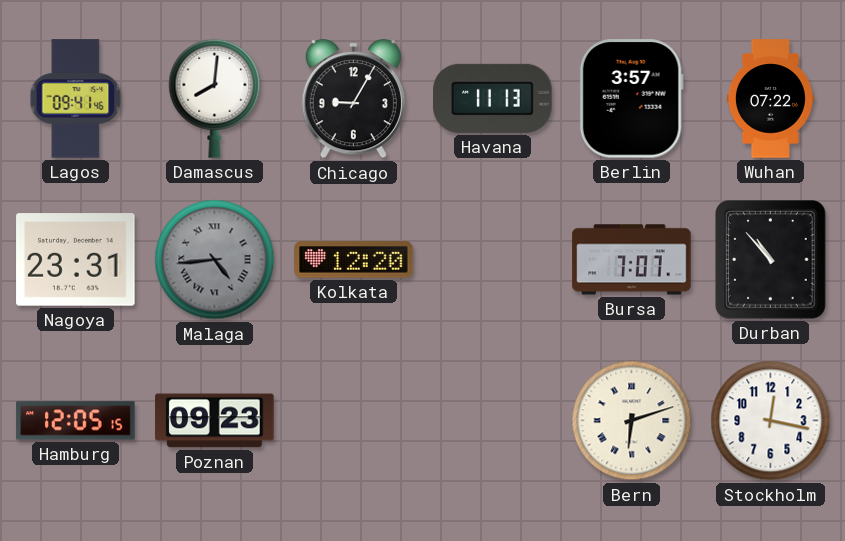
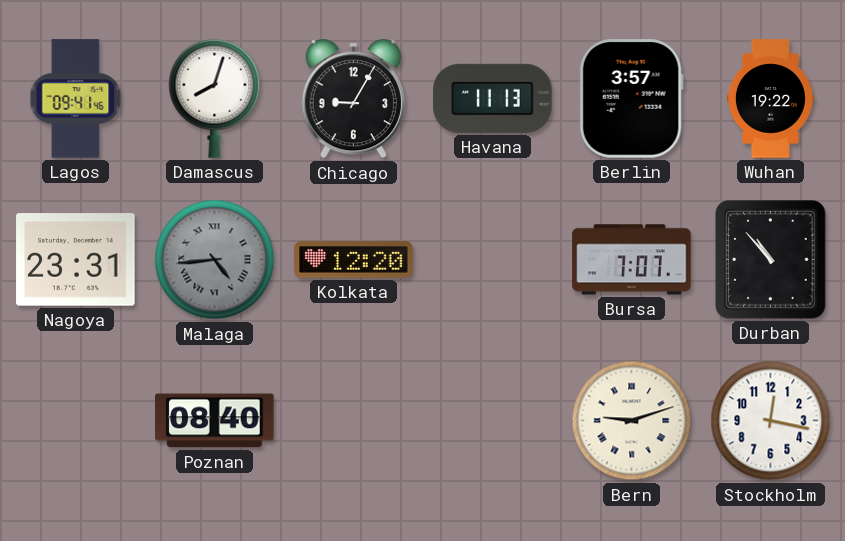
Damascus: 8:01 -> 8:03 (215, 98)
Wuhan: 07:22 -> 19:22 (770, 99)
Hamburg: 12:05 -> none (76, 421)
Poznan: 09:23 -> 08:40 (215, 421)
Bern: 6:12 -> 9:12 (632, 421)
